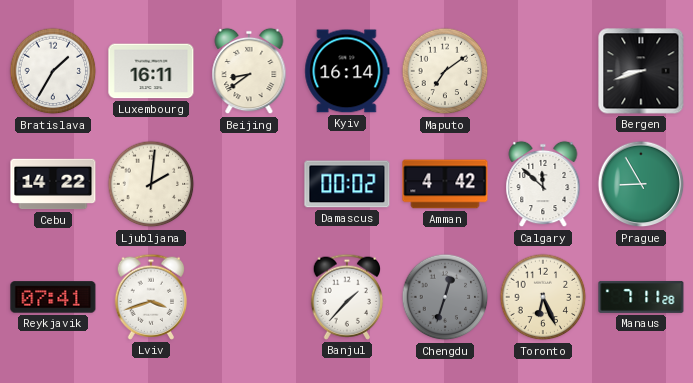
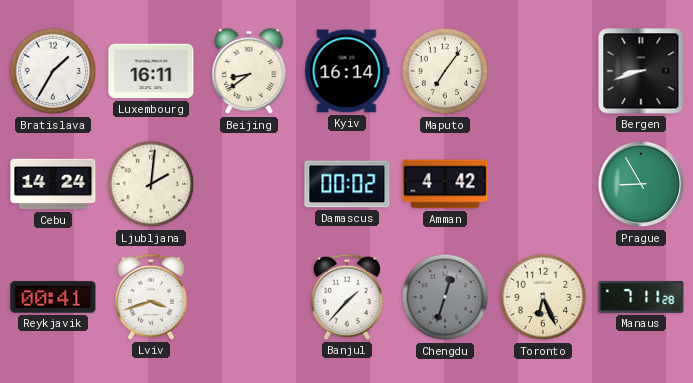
Maputo: 7:09 -> 7:06 (445, 71)
Cebu: 14:22 -> 14:24 (53, 184)
Calgary: 11:52 -> none (543, 184)
Reykjavik: 07:41 -> 00:41 (53, 297)
